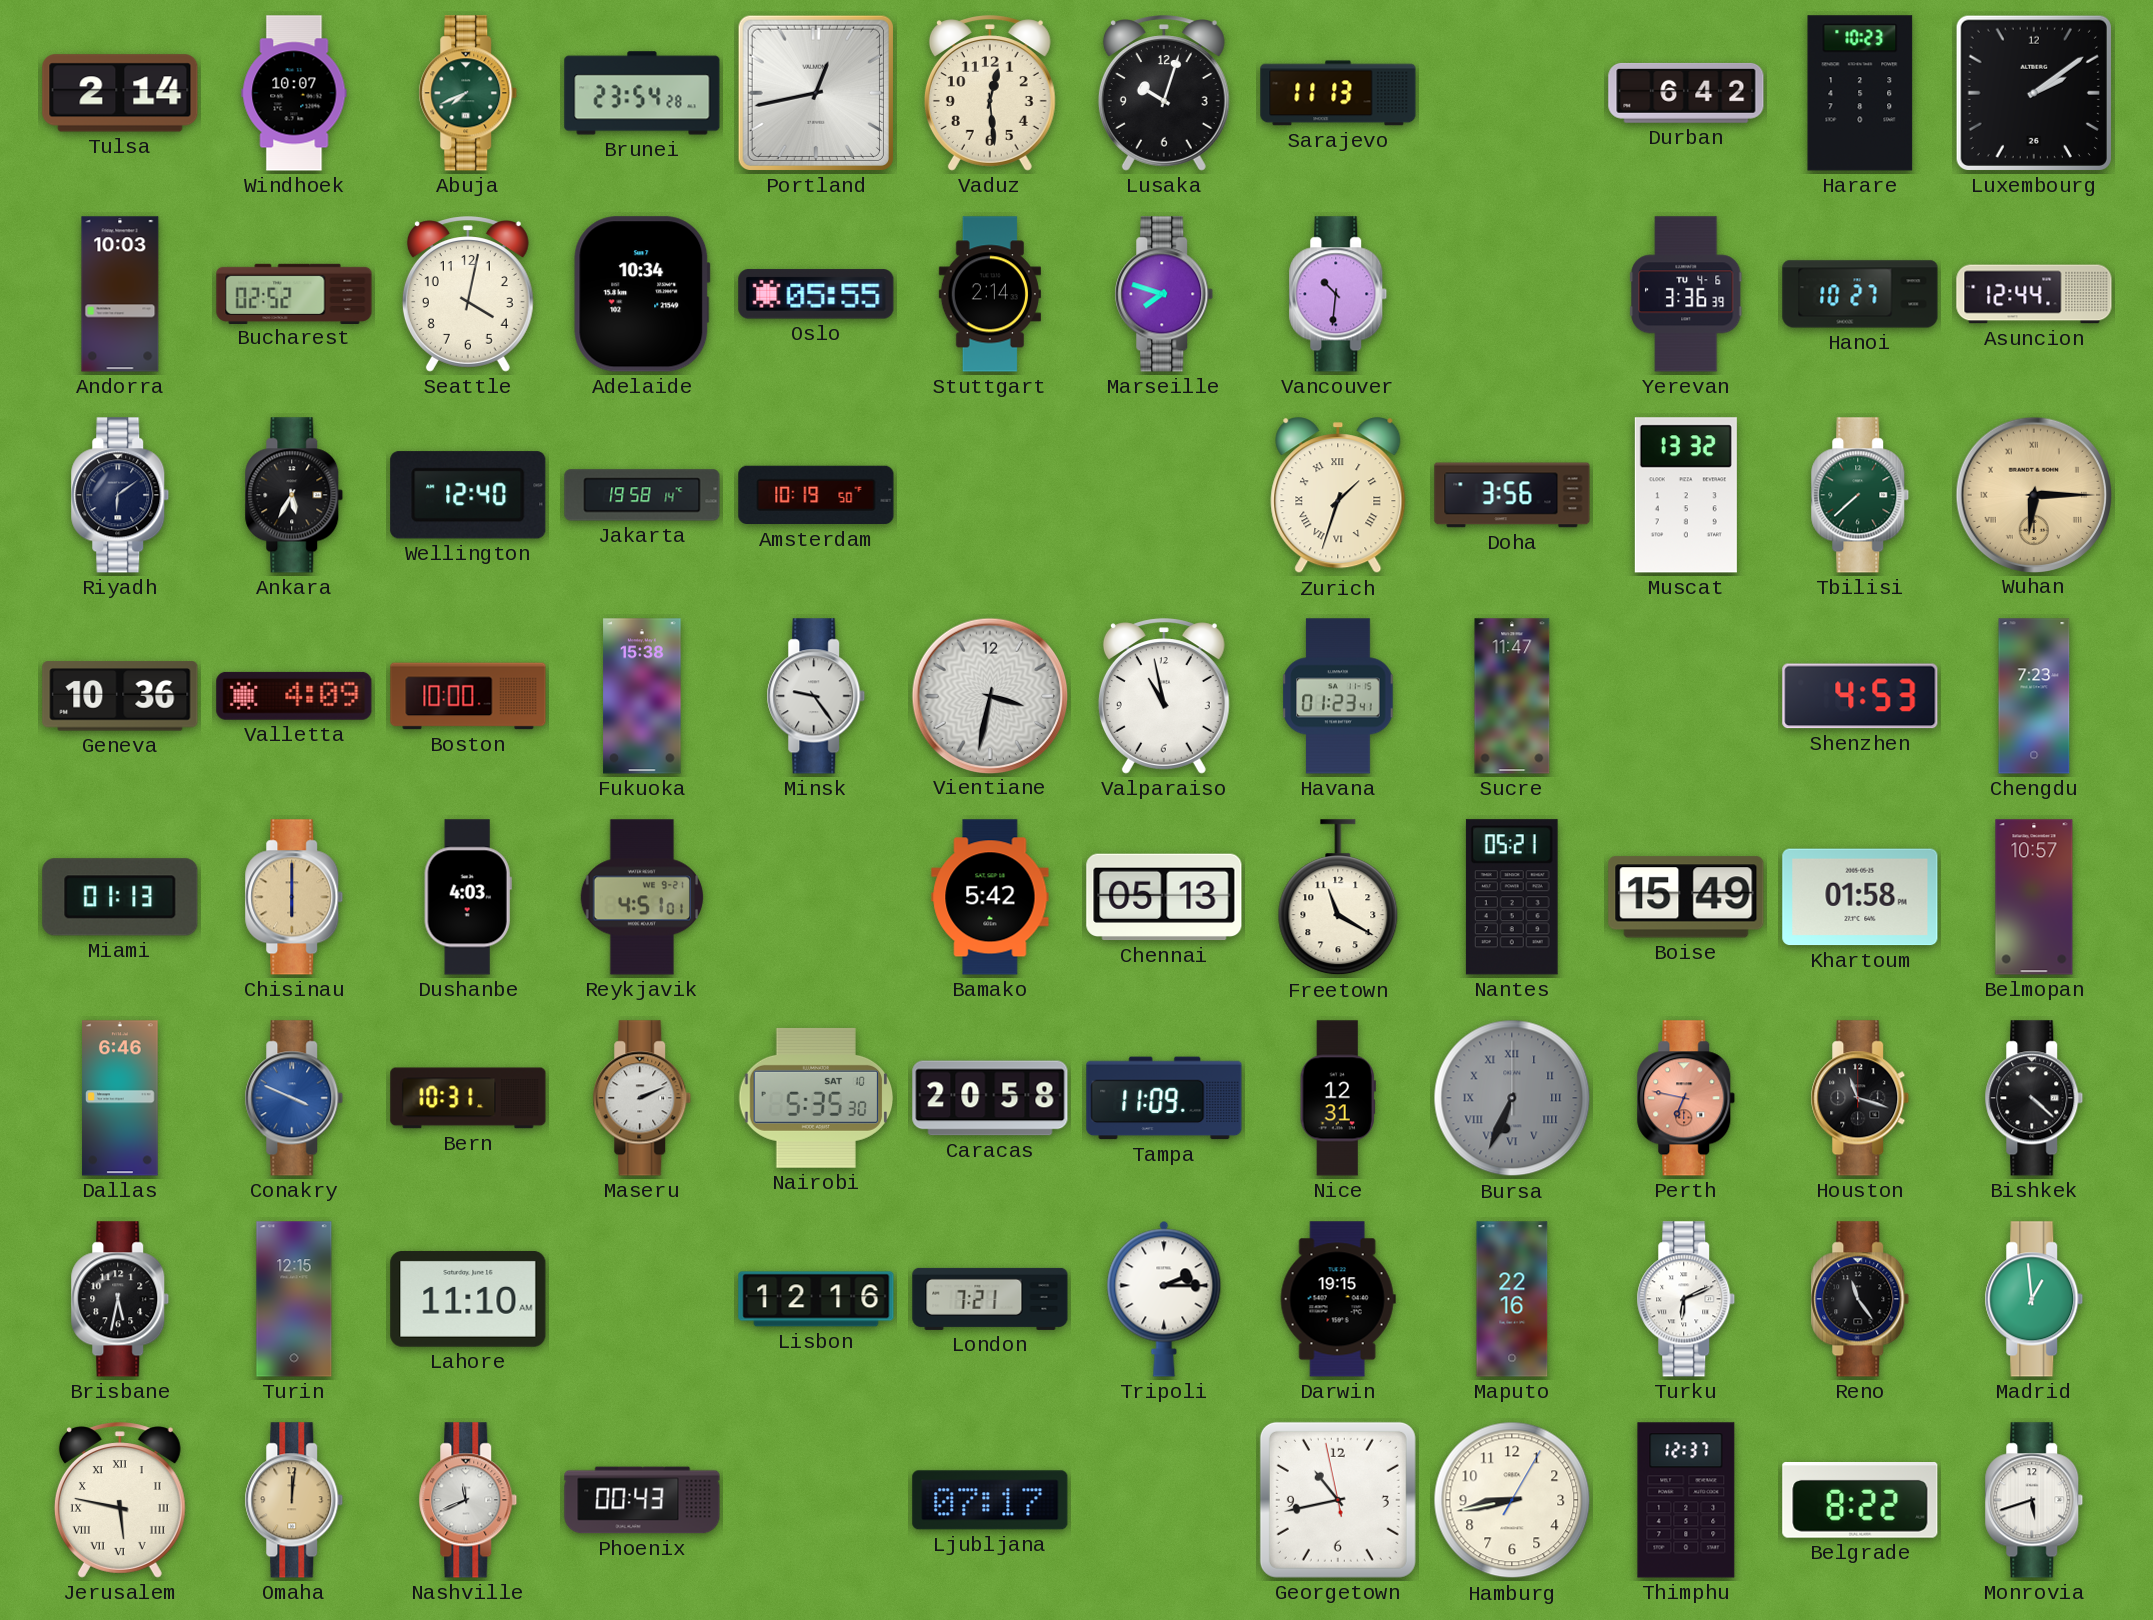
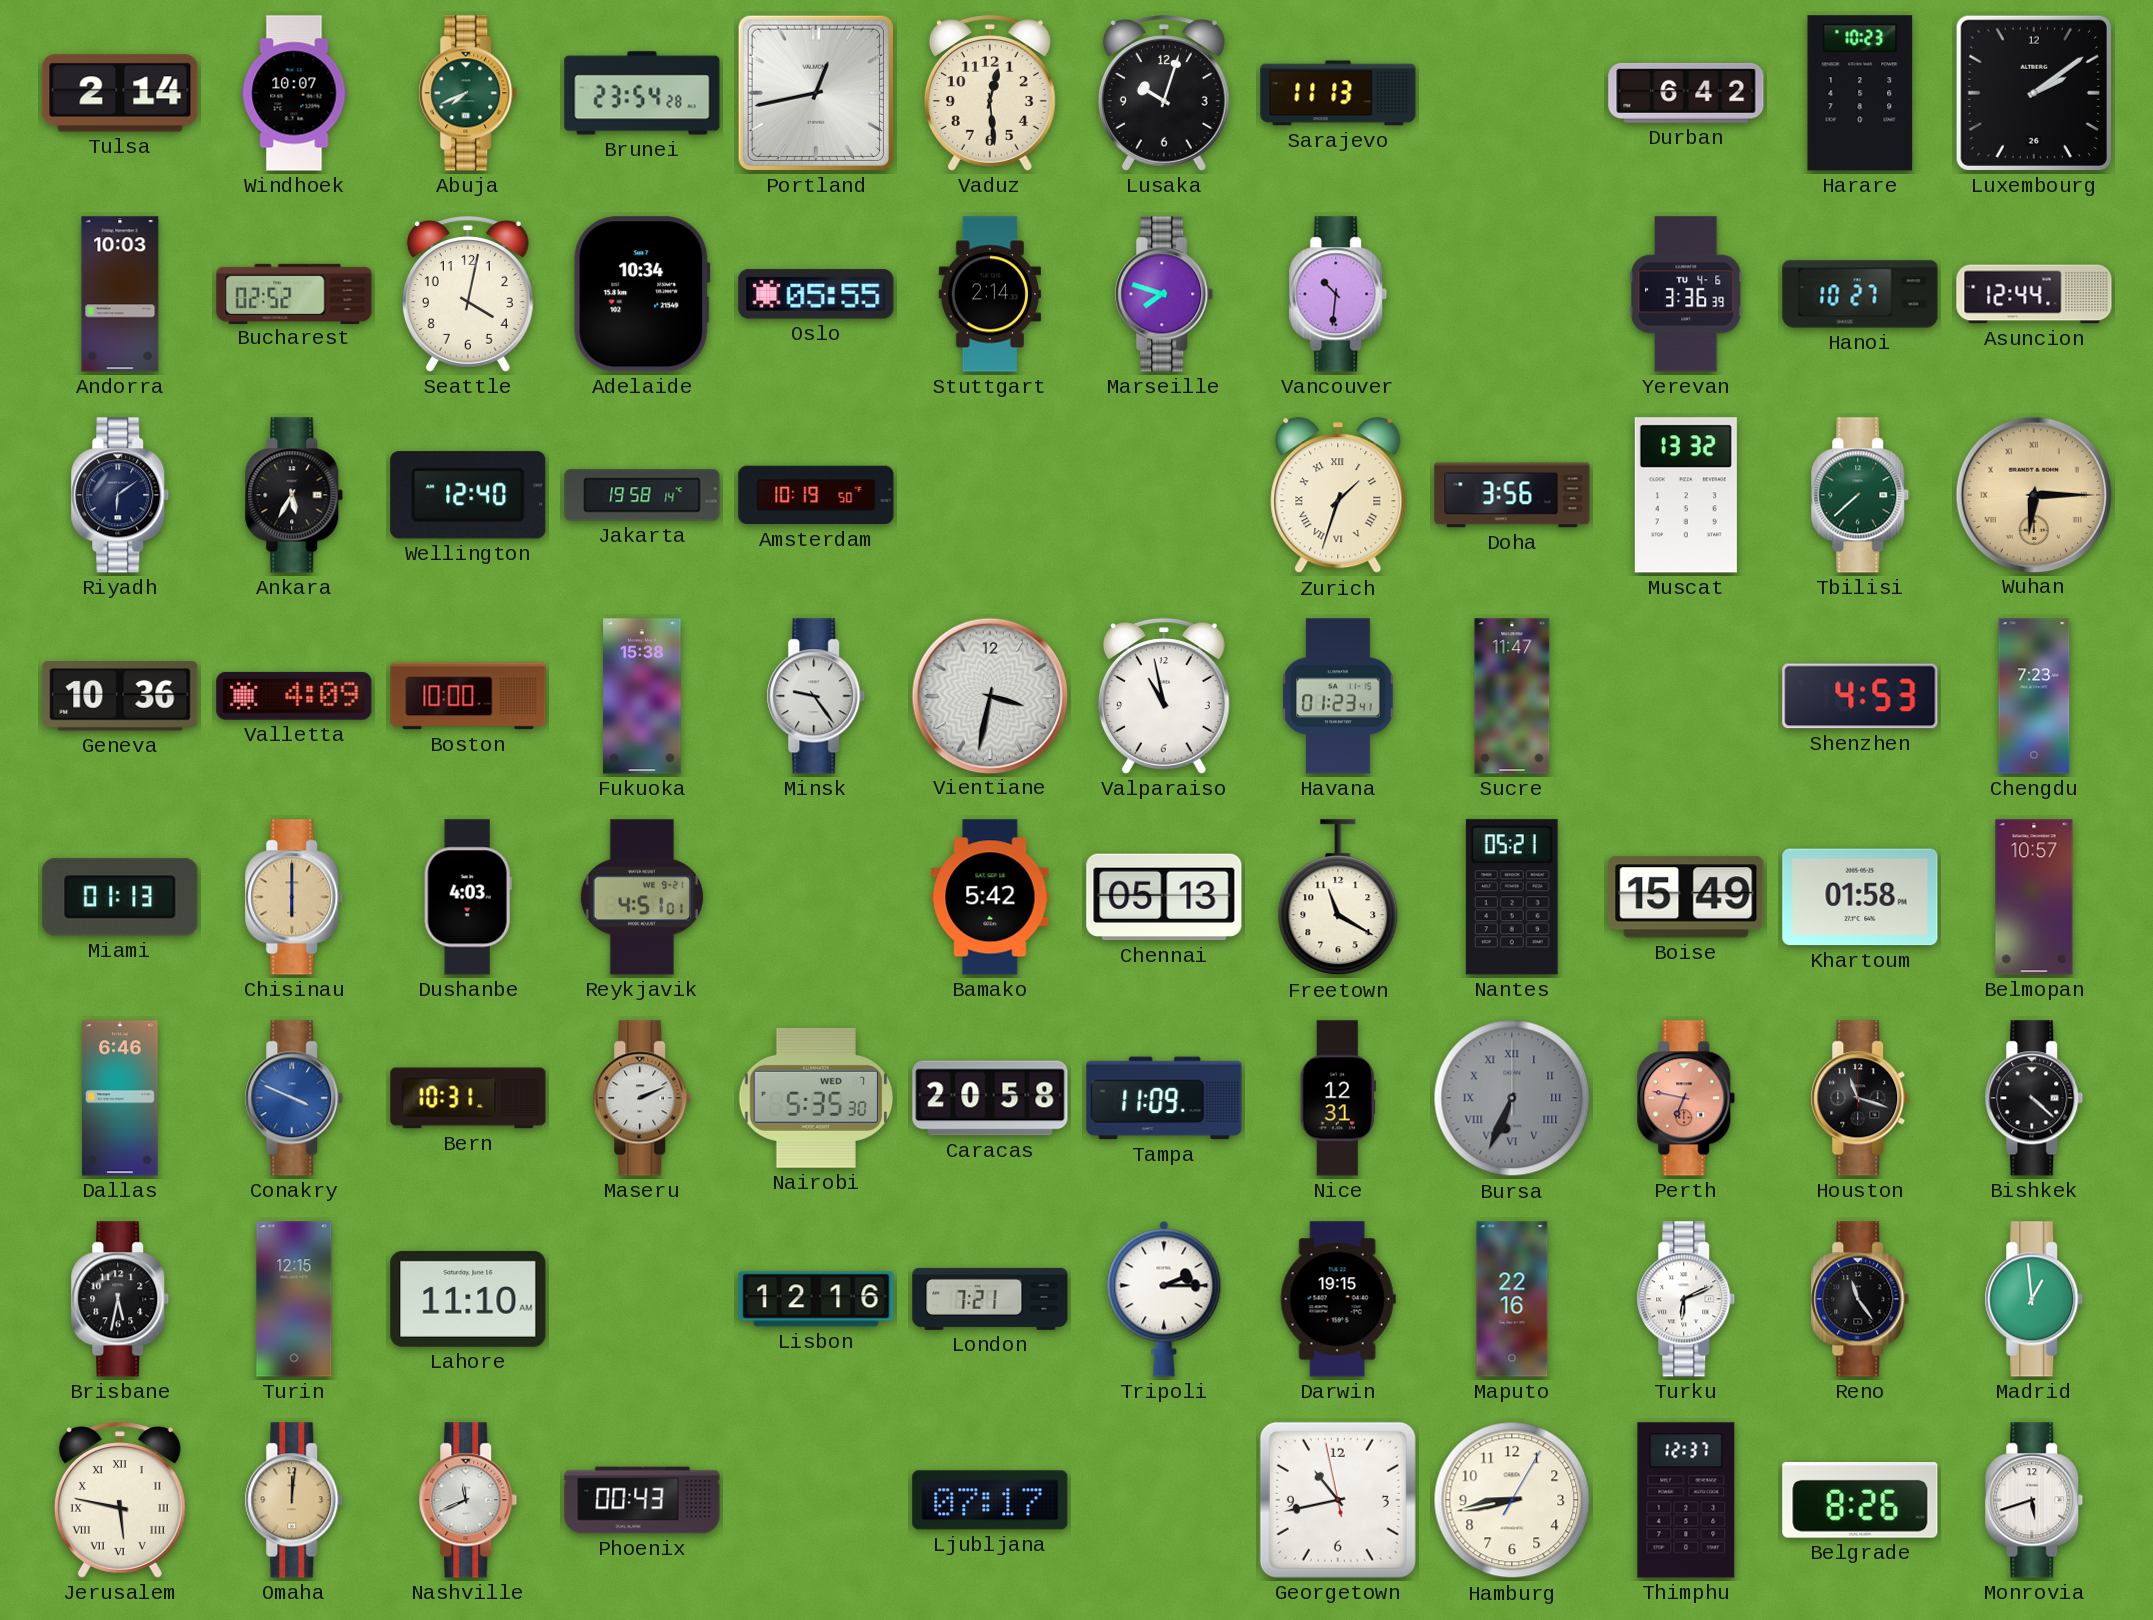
Nairobi date: SAT 10 -> WED 7 (816, 1098)
Belgrade: 8:22 -> 8:26 (1860, 1501)
